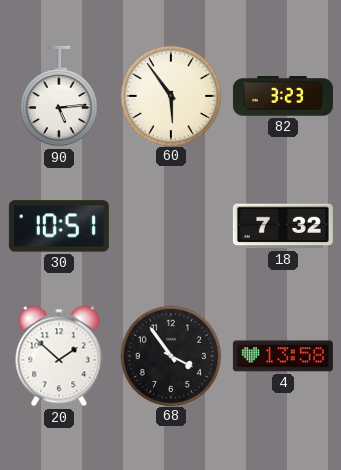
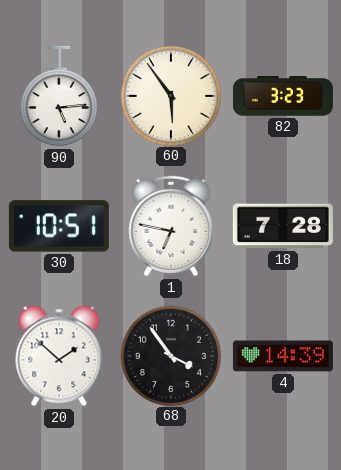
1: none -> 6:47 (171, 226)
18: 7:32 -> 7:28 (283, 226)
4: 13:58 -> 14:39 (283, 356)
